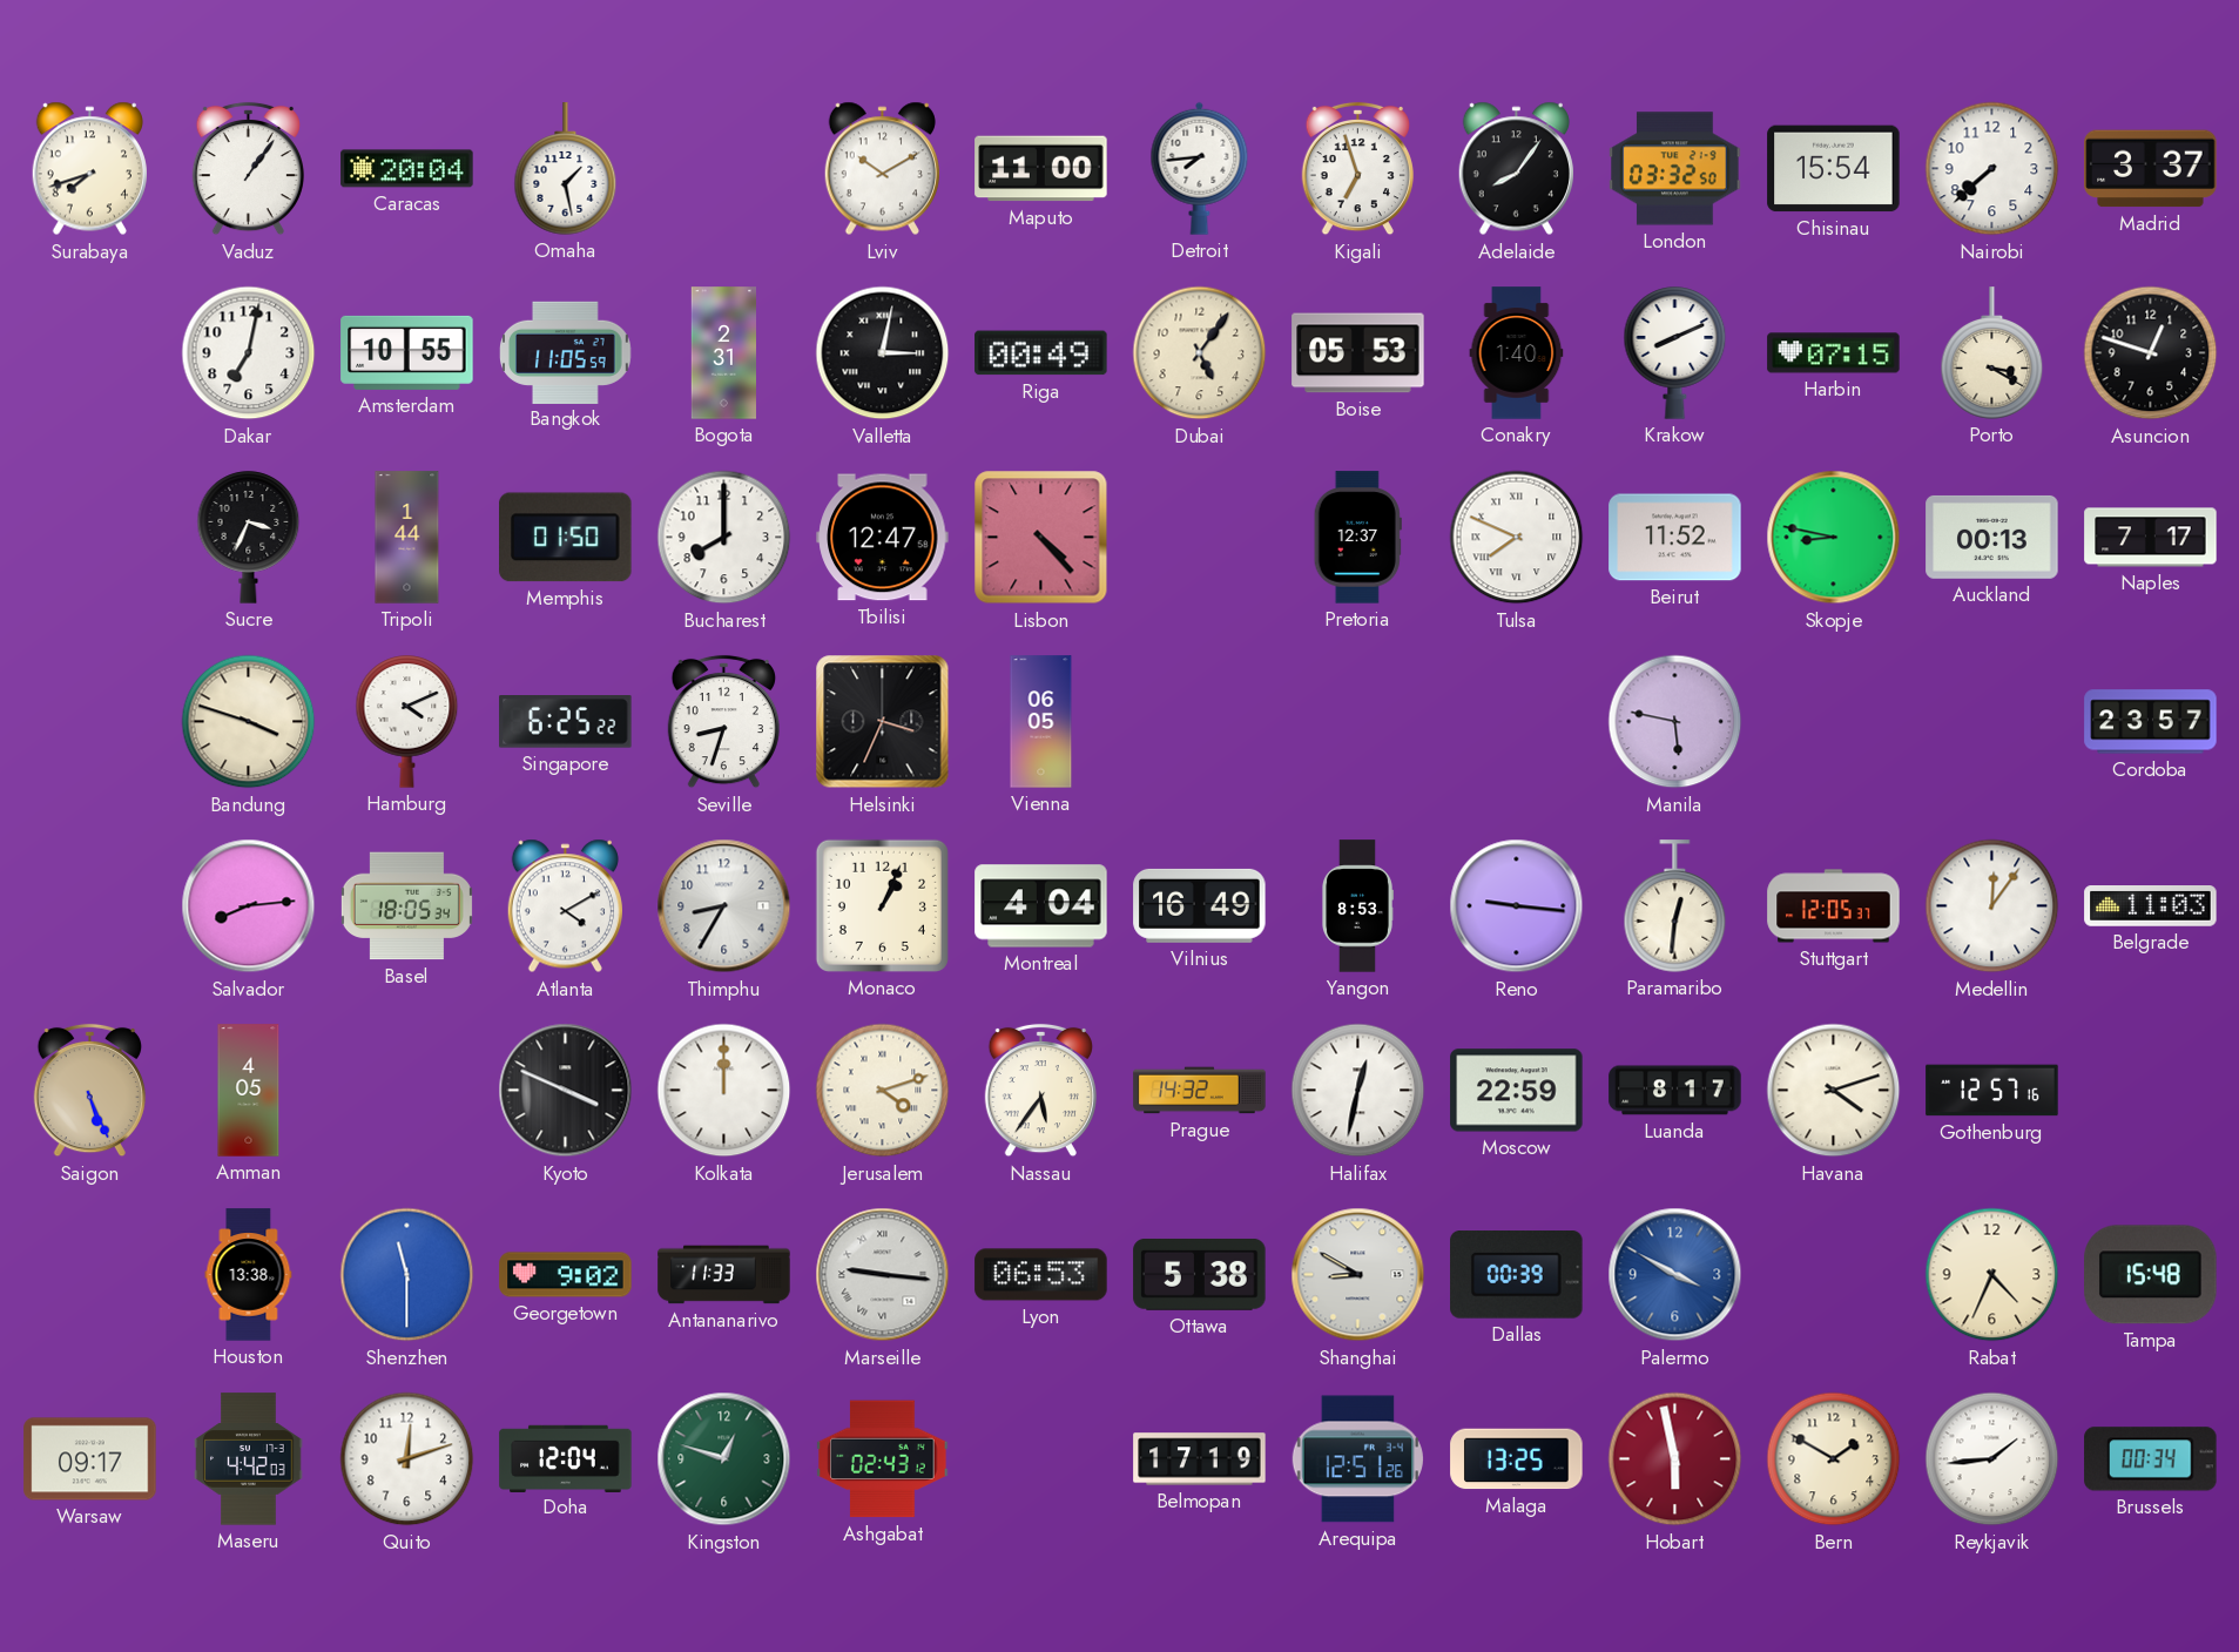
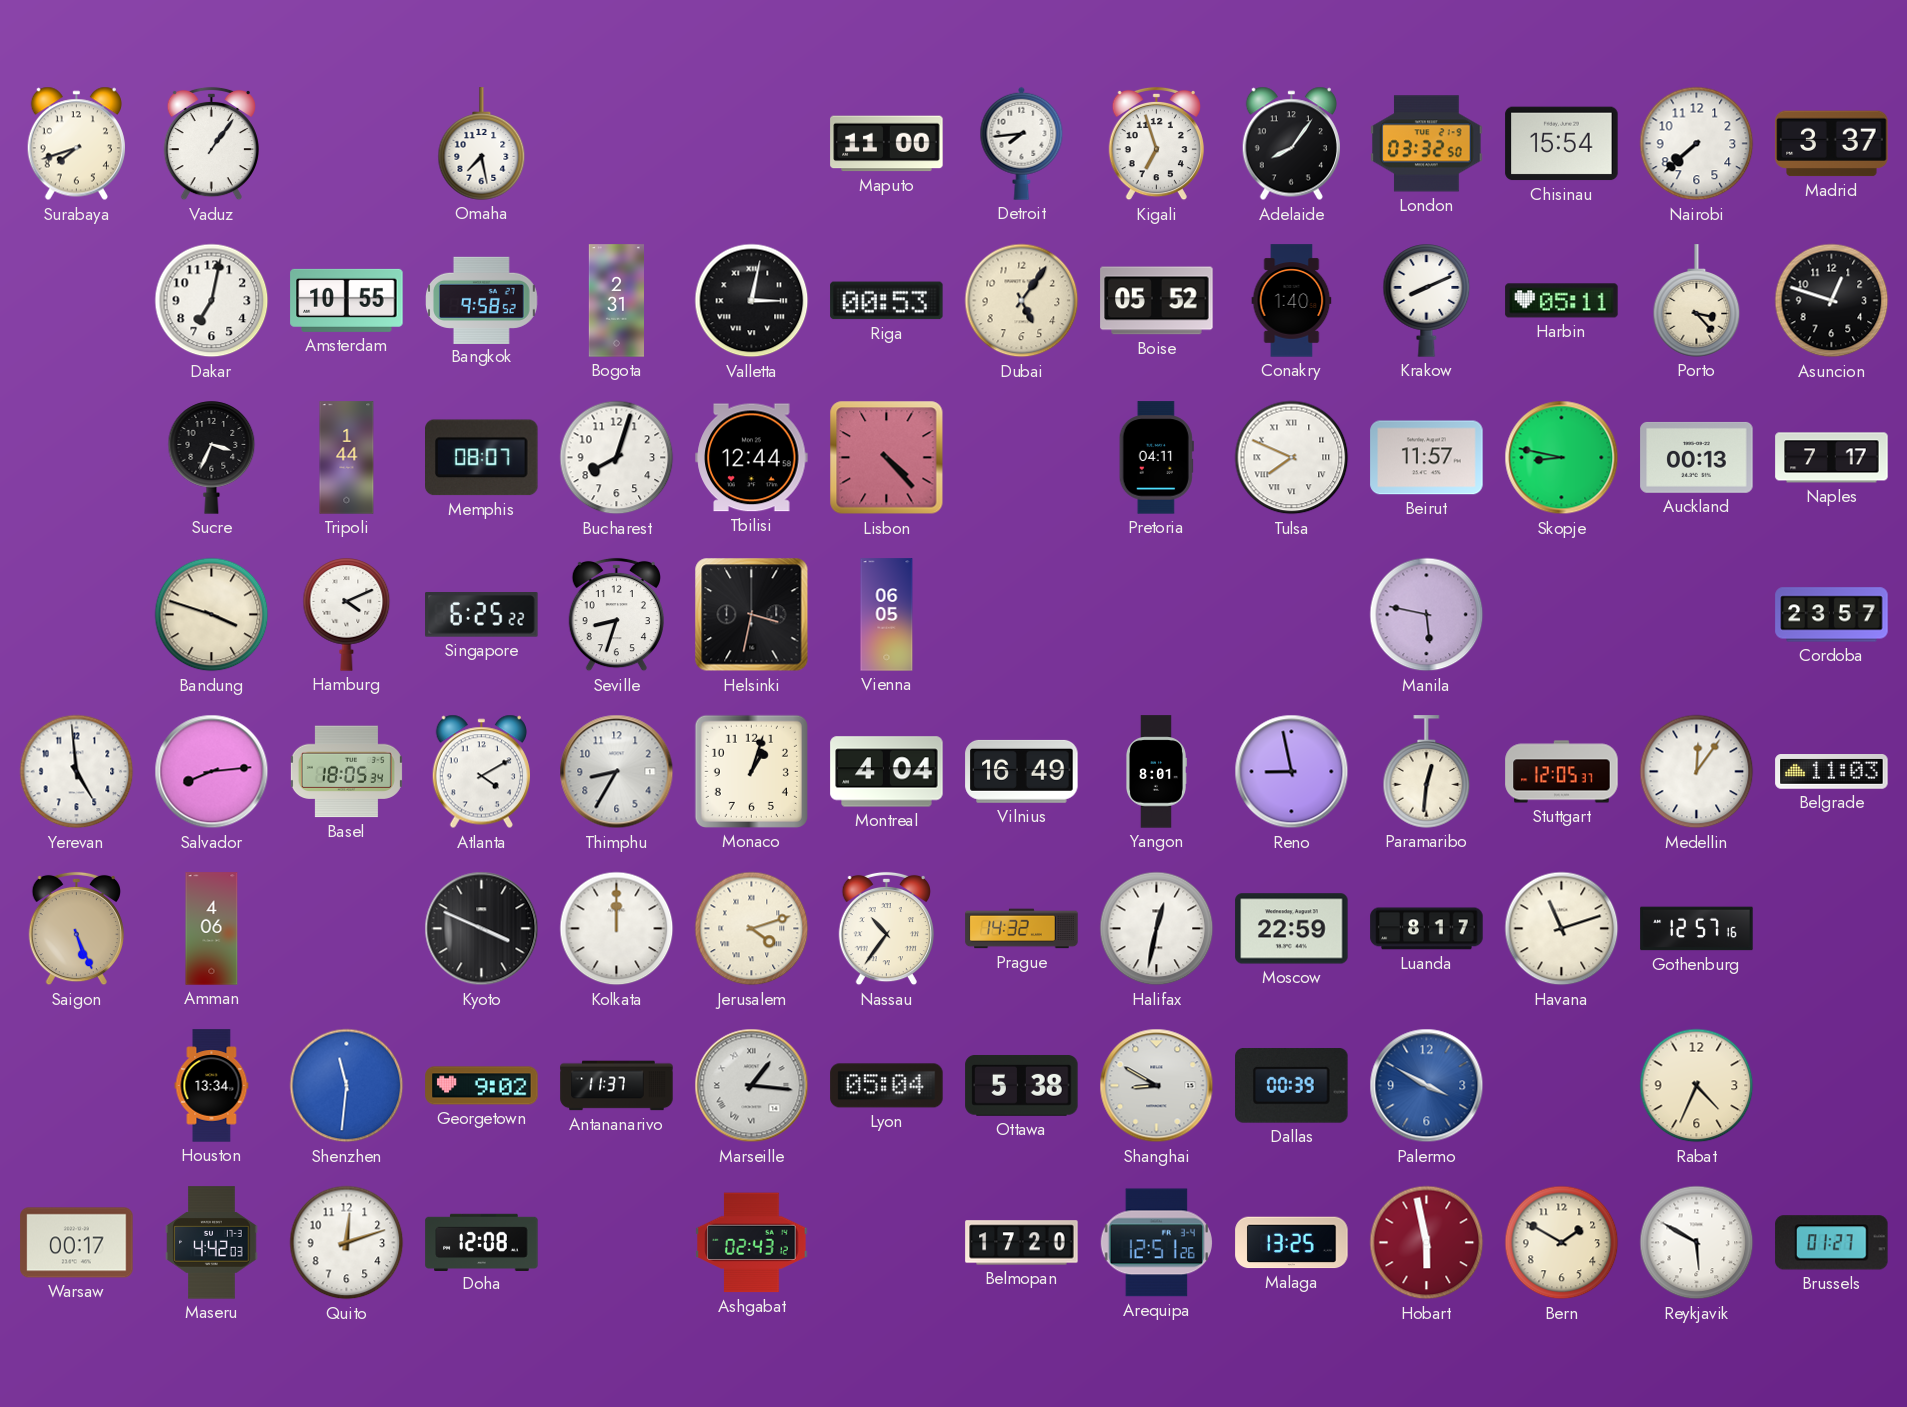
Caracas: 20:04 -> none (407, 169)
Omaha: 1:28 -> 7:28 (482, 144)
Lviv: 10:10 -> none (882, 169)
Bangkok: 11:05 -> 9:58 (482, 300)
Riga: 00:49 -> 00:53 (887, 301)
Boise: 05:53 -> 05:52 (1157, 301)
Harbin: 07:15 -> 05:11 (1562, 301)
Porto: 3:20 -> 3:23 (1697, 301)
Memphis: 01:50 -> 08:07 (482, 458)
Bucharest: 8:00 -> 8:03 (617, 458)
Tbilisi: 12:47 -> 12:44 (752, 458)
Pretoria: 12:37 -> 04:11 (1156, 458)
Beirut: 11:52 -> 11:57 (1427, 458)
Helsinki: 3:34 -> 3:32 (752, 615)
Yerevan: none -> 4:59 (77, 772)
Monaco: 1:04 -> 1:03 (751, 771)
Yangon: 8:53 -> 8:01 (1157, 772)
Reno: 9:16 -> 8:58 (1292, 772)
Amman: 4:05 -> 4:06 (212, 929)
Nassau: 5:36 -> 10:36 (886, 929)
Havana: 4:12 -> 11:12 (1562, 929)
Houston: 13:38 -> 13:34 (212, 1086)
Shenzhen: 11:30 -> 11:31 (347, 1086)
Antananarivo: 11:33 -> 11:37 (617, 1086)
Marseille: 9:16 -> 1:16 (752, 1086)
Lyon: 06:53 -> 05:04 (887, 1086)
Tampa: 15:48 -> none (2151, 1275)
Warsaw: 09:17 -> 00:17 (77, 1243)
Doha: 12:04 -> 12:08 (482, 1242)
Kingston: 12:48 -> none (724, 1459)
Belmopan: 17:19 -> 17:20 (1022, 1243)
Reykjavik: 1:44 -> 5:50 (1697, 1243)
Brussels: 00:34 -> 01:27 (1832, 1243)
